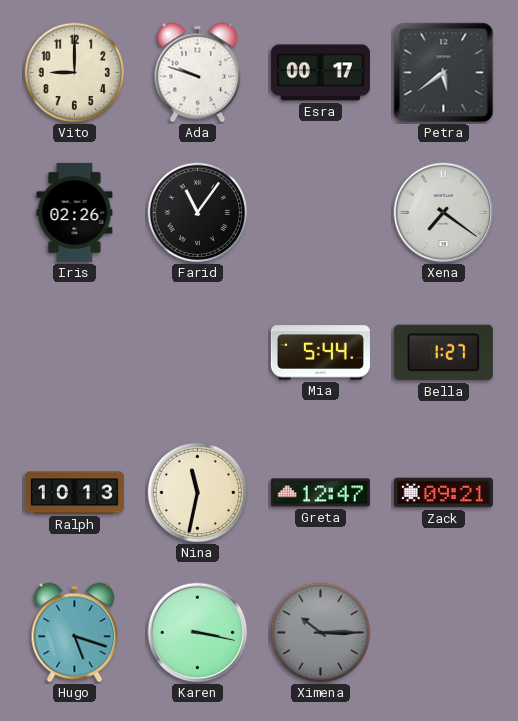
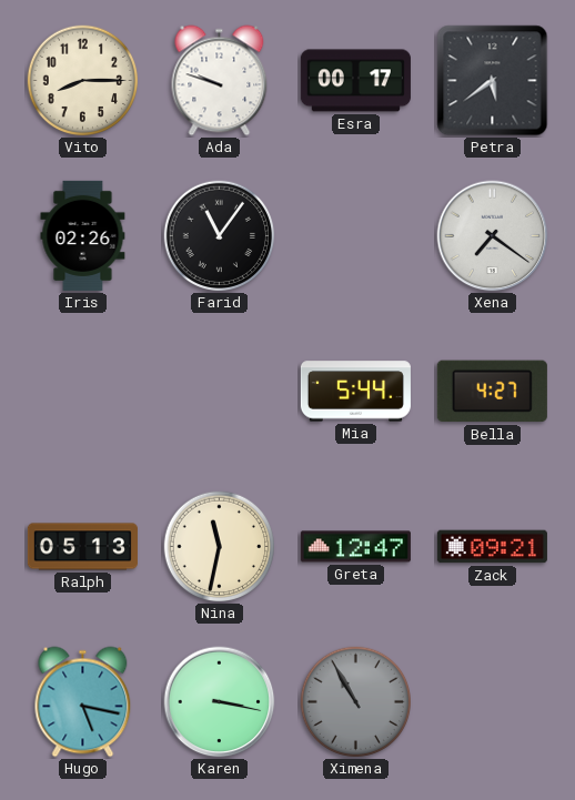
Vito: 9:00 -> 8:15 (83, 81)
Bella: 1:27 -> 4:27 (492, 392)
Ralph: 10:13 -> 05:13 (82, 547)
Hugo: 5:18 -> 5:17 (83, 702)
Ximena: 10:15 -> 10:55 (356, 702)
